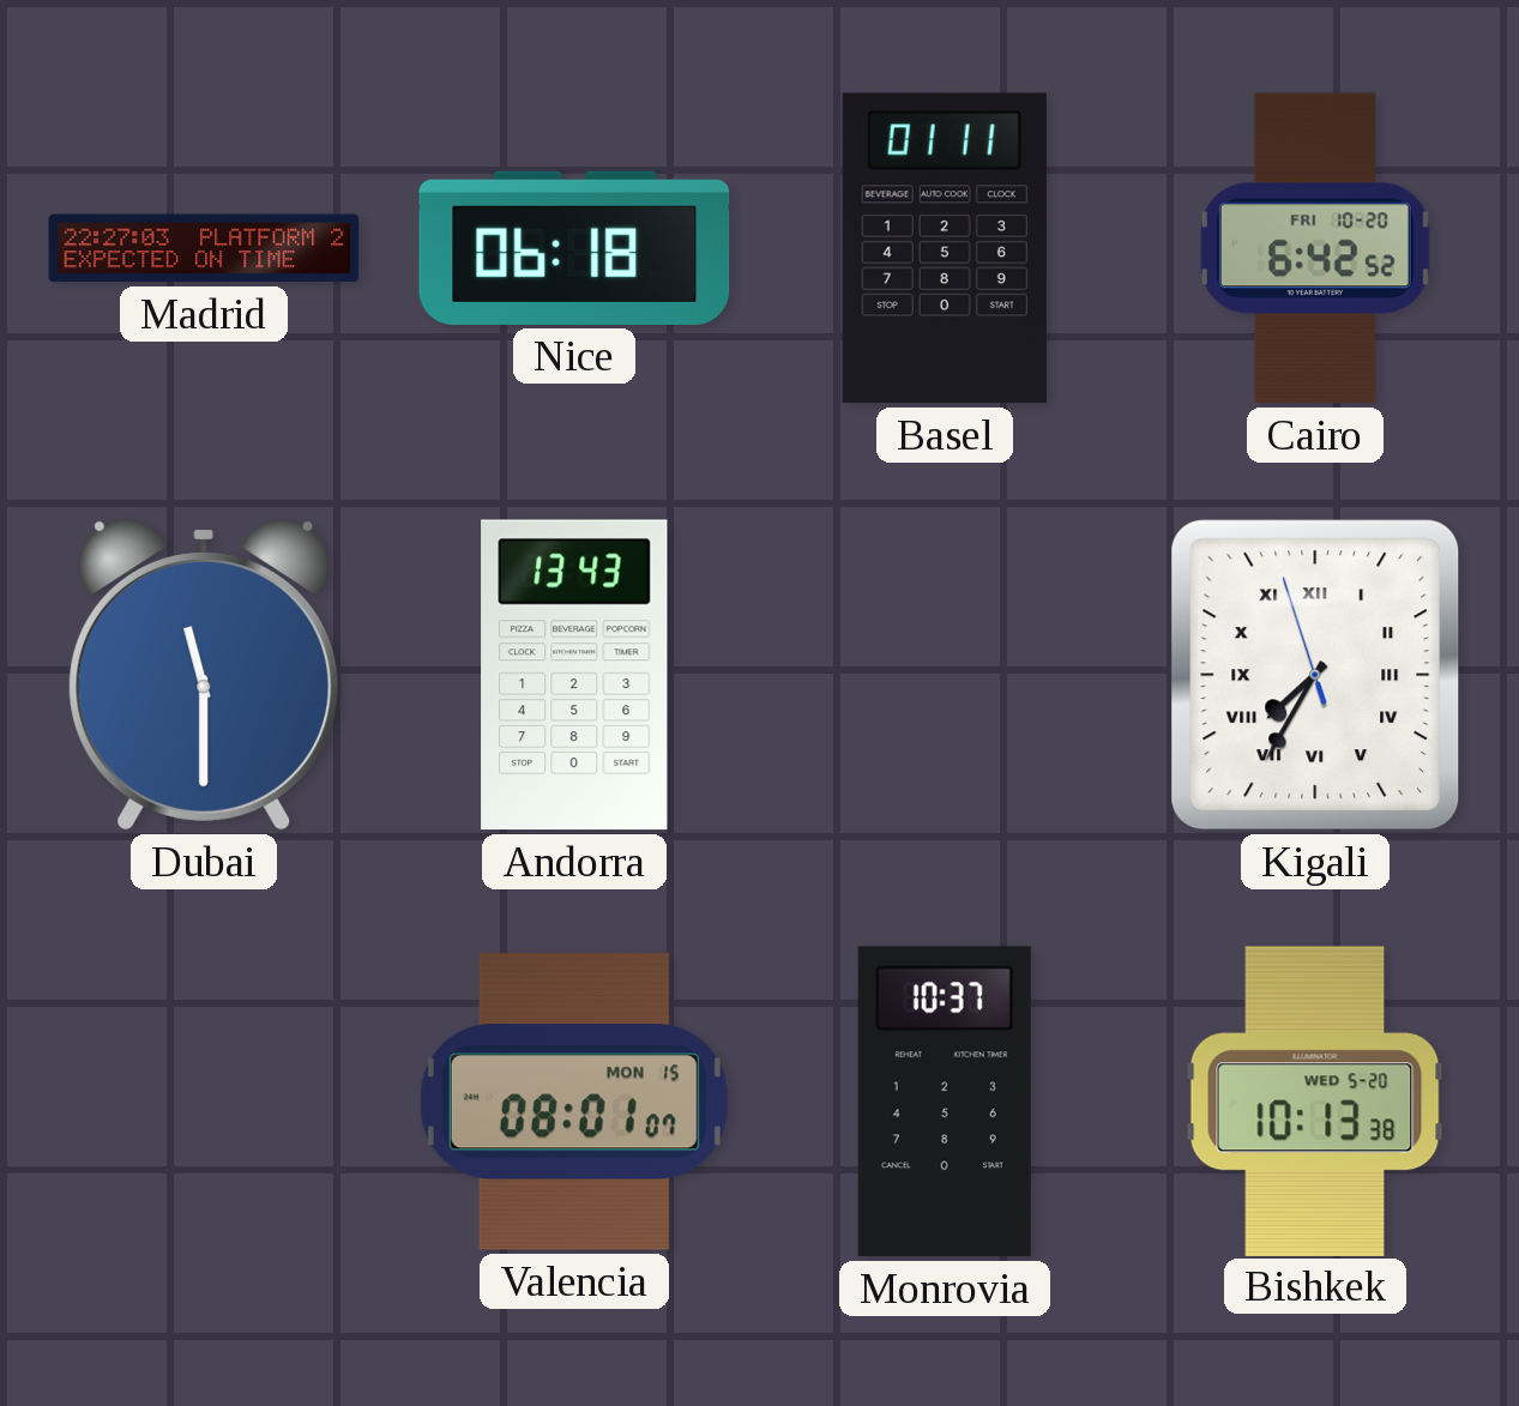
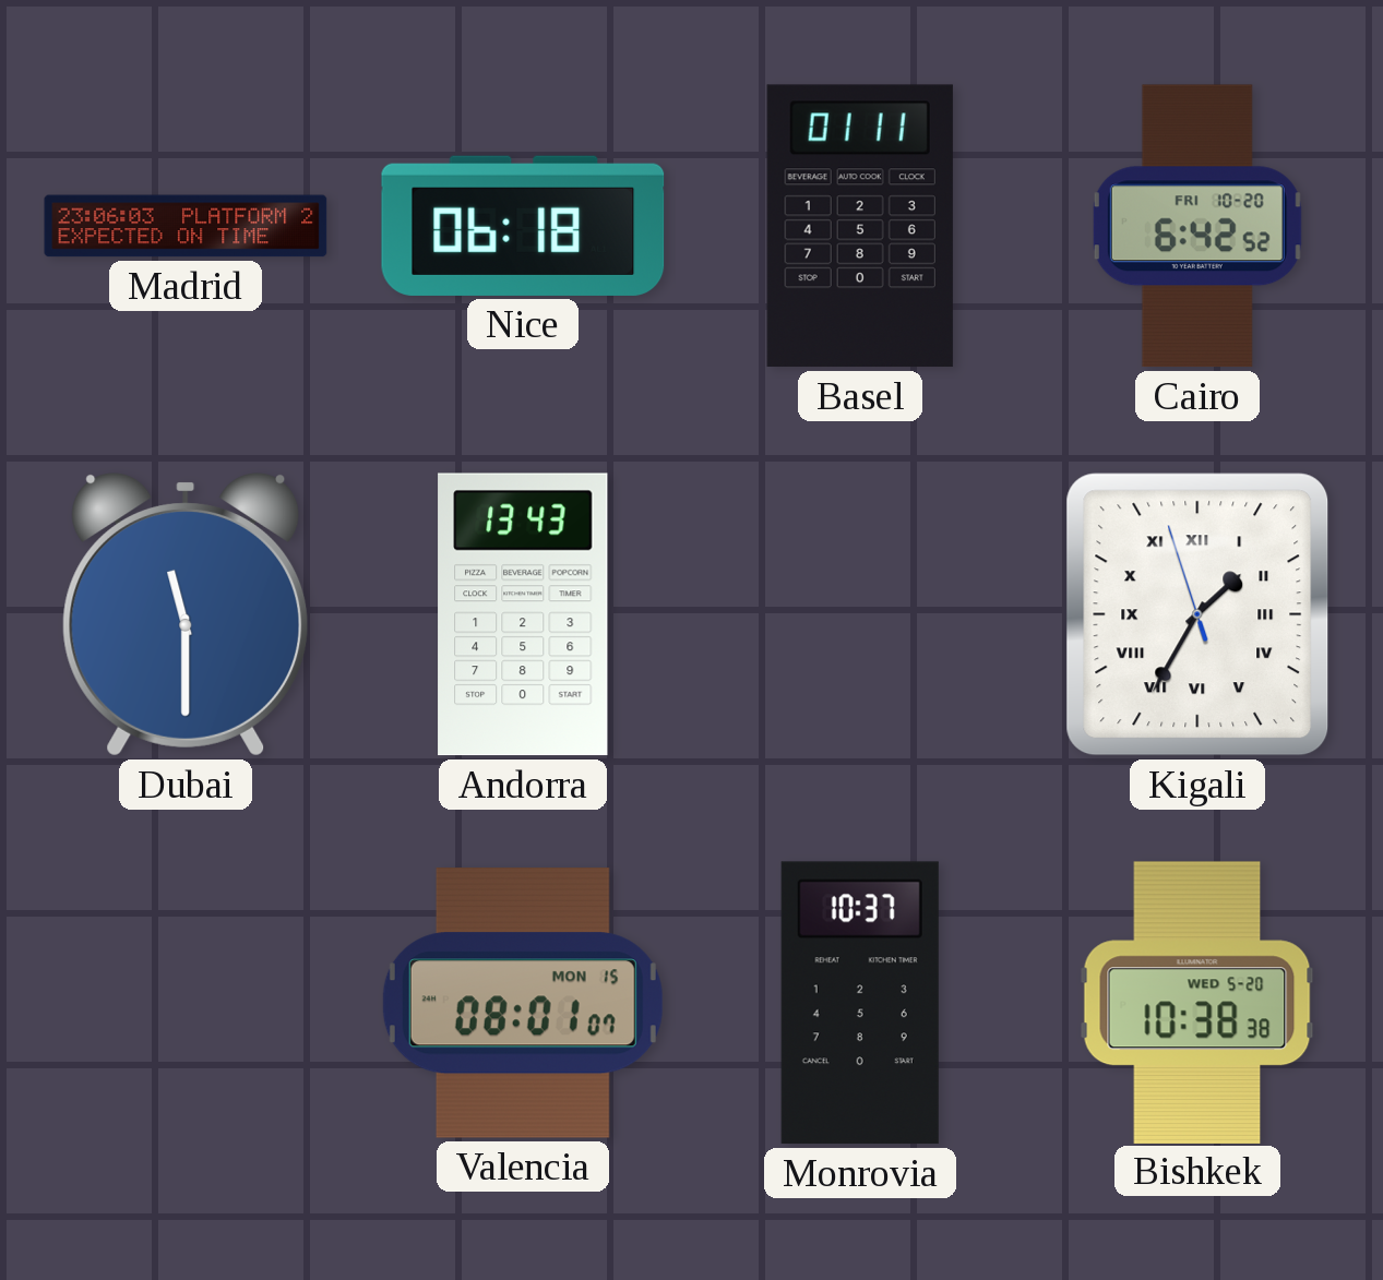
Madrid: 22:27 -> 23:06 (186, 226)
Kigali: 7:34 -> 1:34 (1197, 614)
Bishkek: 10:13 -> 10:38 (1197, 1002)
